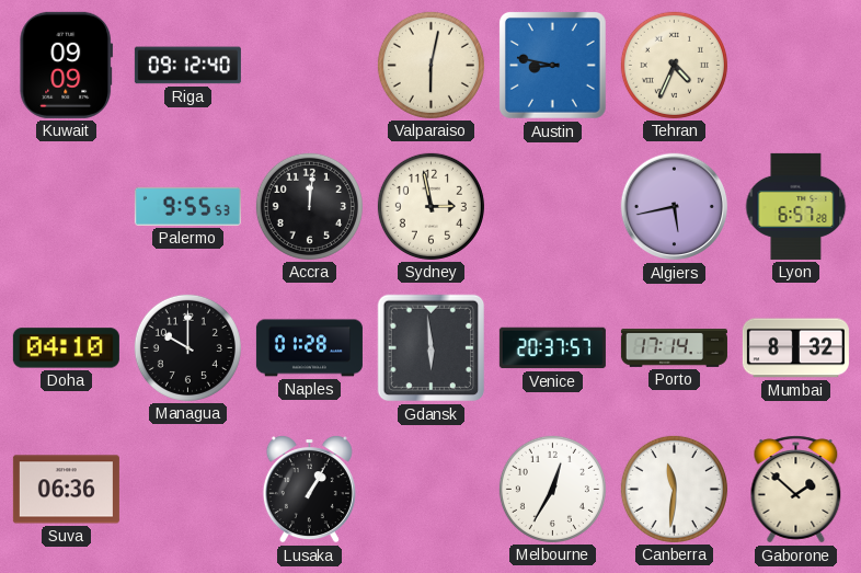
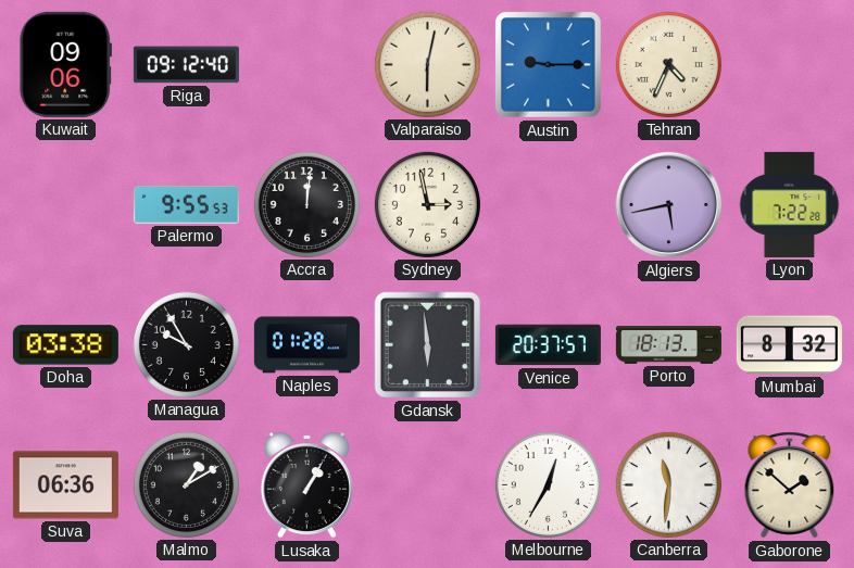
Kuwait: 09:09 -> 09:06 (66, 64)
Austin: 8:47 -> 9:15 (548, 64)
Lyon: 6:57 -> 7:22 (790, 204)
Doha: 04:10 -> 03:38 (65, 345)
Managua: 10:00 -> 9:55 (186, 344)
Porto: 17:14 -> 18:13 (668, 345)
Malmo: none -> 1:10 (186, 484)
